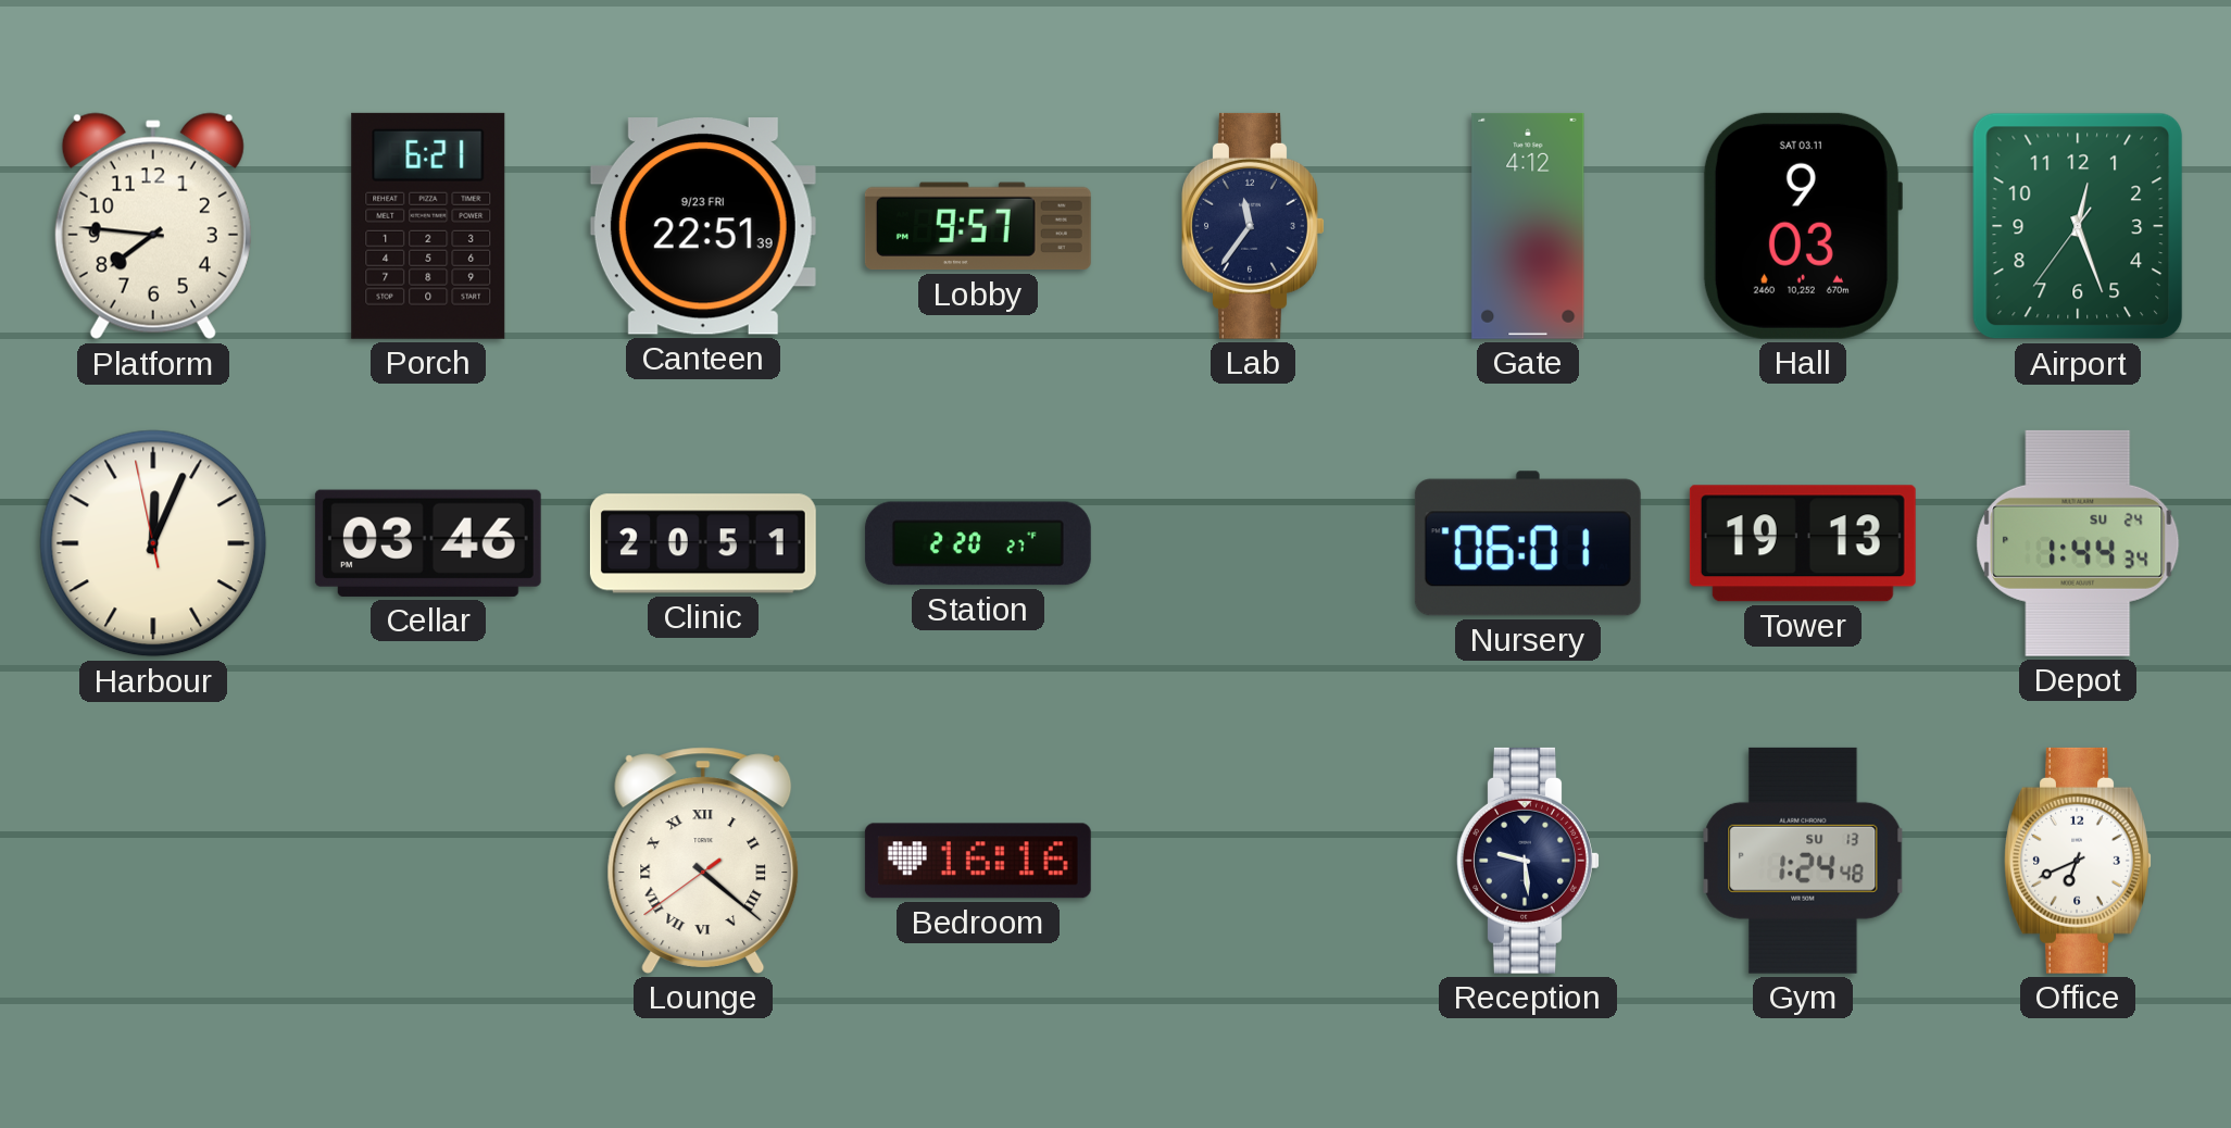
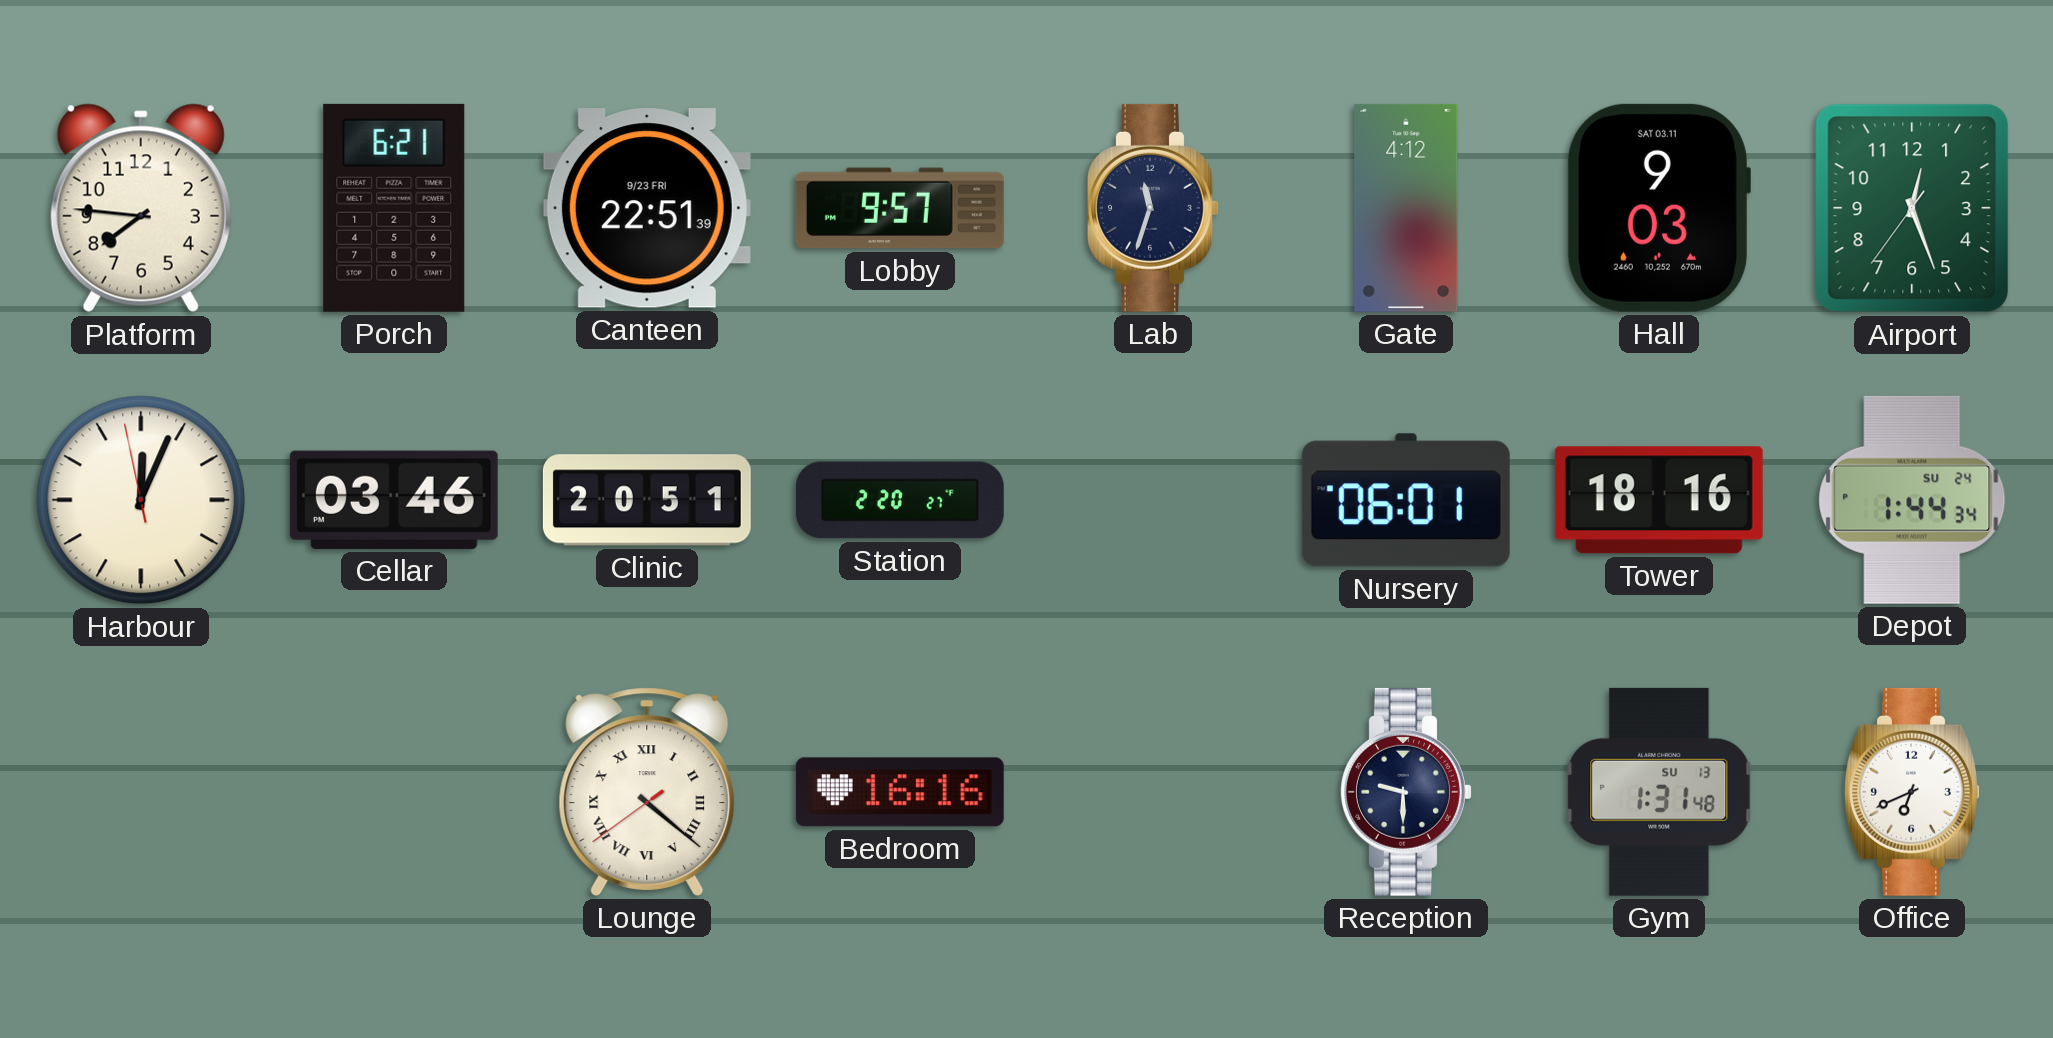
Lab: 11:36 -> 11:33 (1153, 208)
Tower: 19:13 -> 18:16 (1659, 500)
Reception: 9:29 -> 9:30 (1406, 792)
Gym: 1:24 -> 1:31 (1659, 792)
